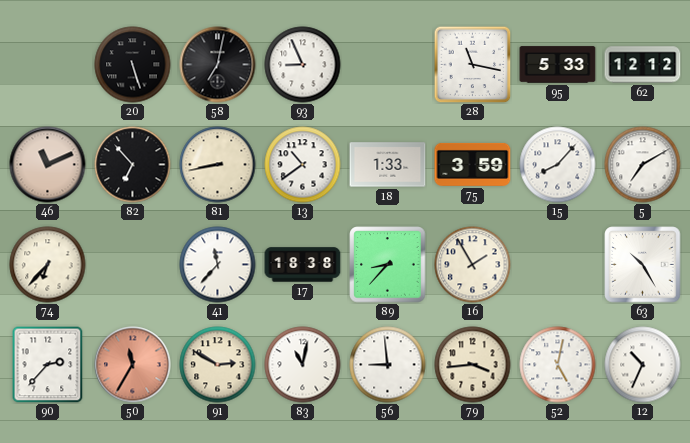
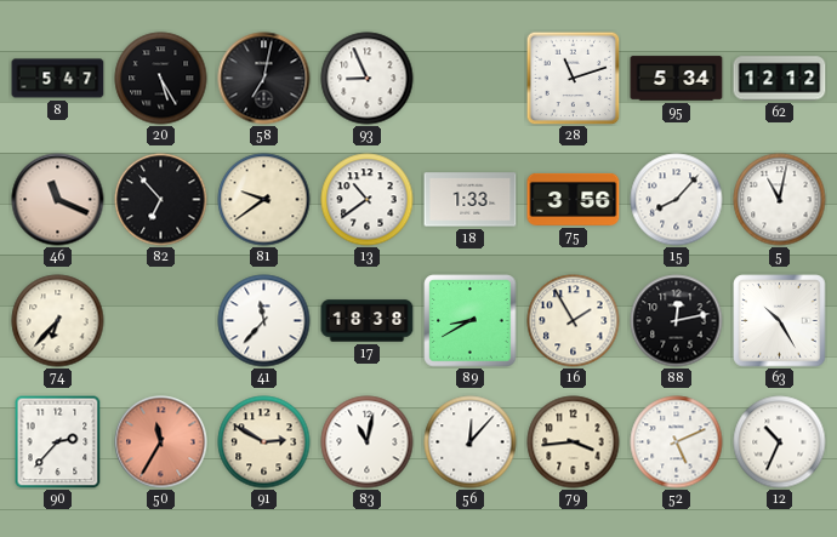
8: none -> 5:47 (58, 79)
20: 5:27 -> 5:25 (161, 79)
28: 11:17 -> 11:12 (573, 78)
95: 5:33 -> 5:34 (677, 79)
46: 11:11 -> 11:19 (58, 200)
81: 8:43 -> 9:39 (264, 200)
75: 3:59 -> 3:56 (574, 199)
5: 7:10 -> 11:02 (780, 200)
89: 8:37 -> 8:40 (471, 321)
88: none -> 12:13 (677, 321)
56: 8:59 -> 12:07 (471, 442)
52: 5:02 -> 5:11 (677, 442)
